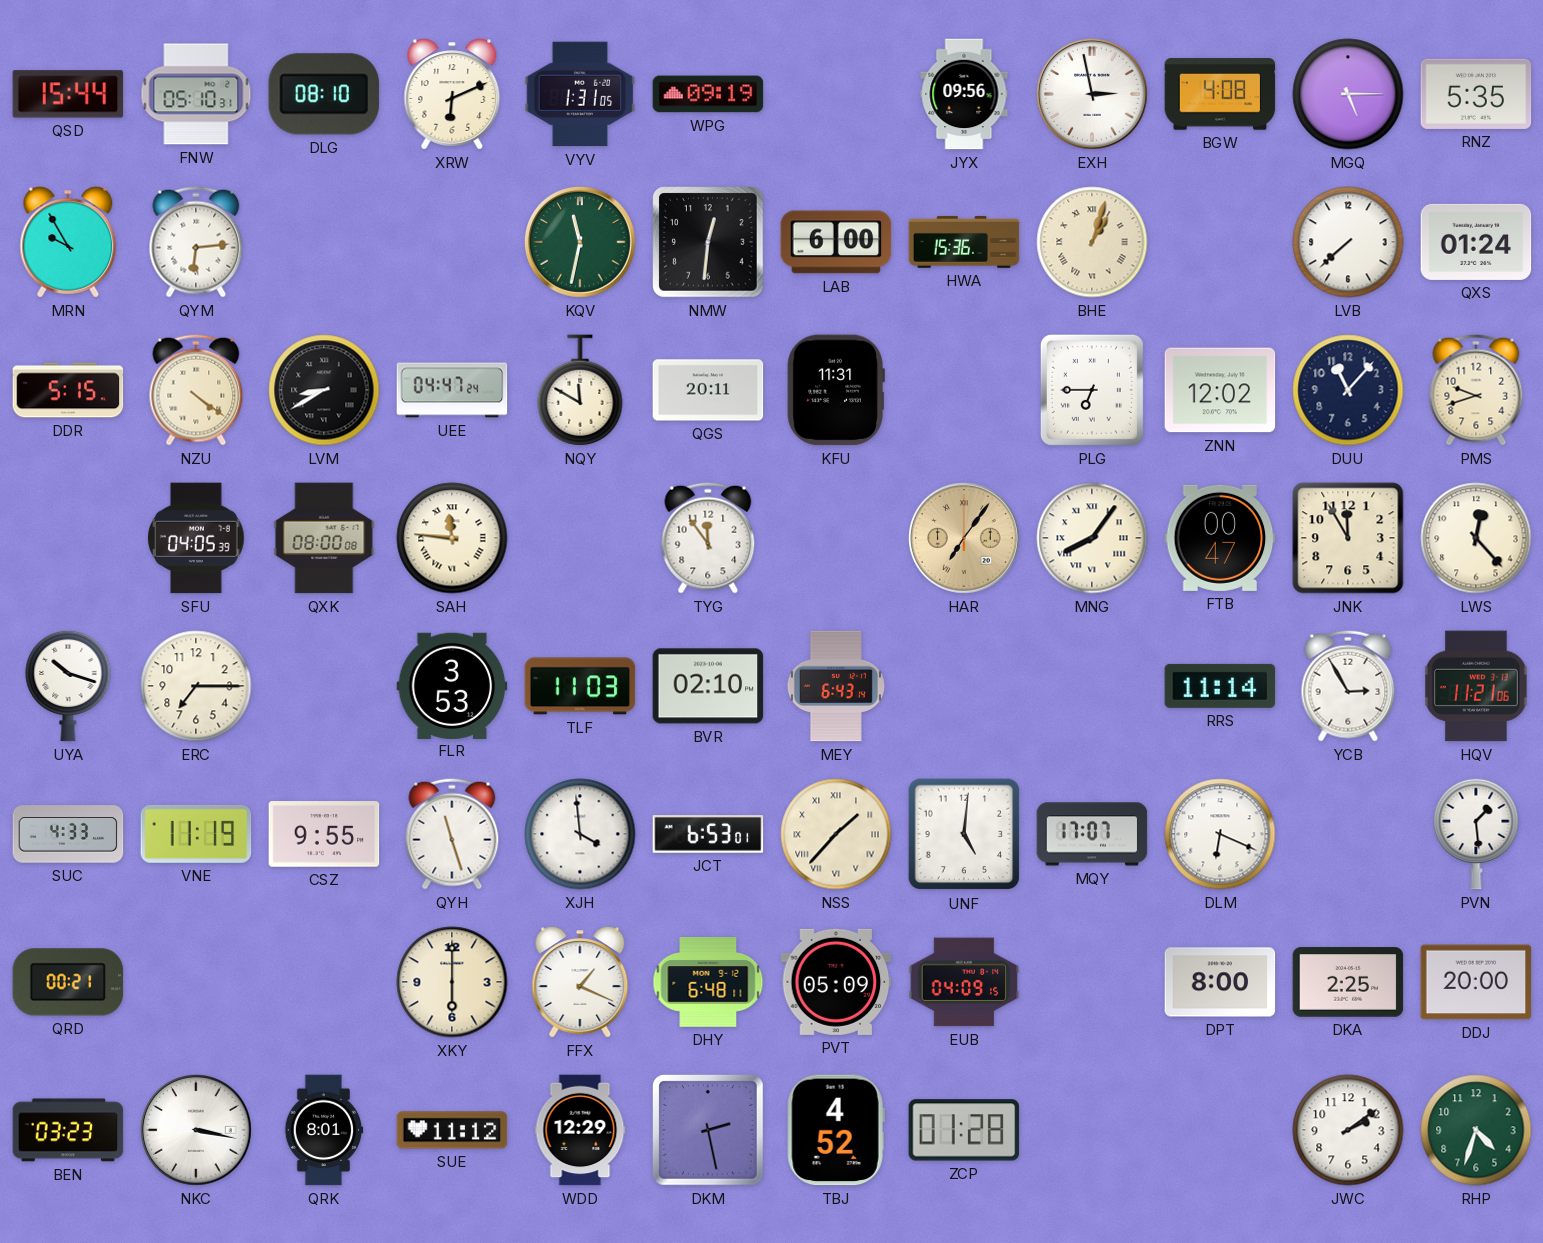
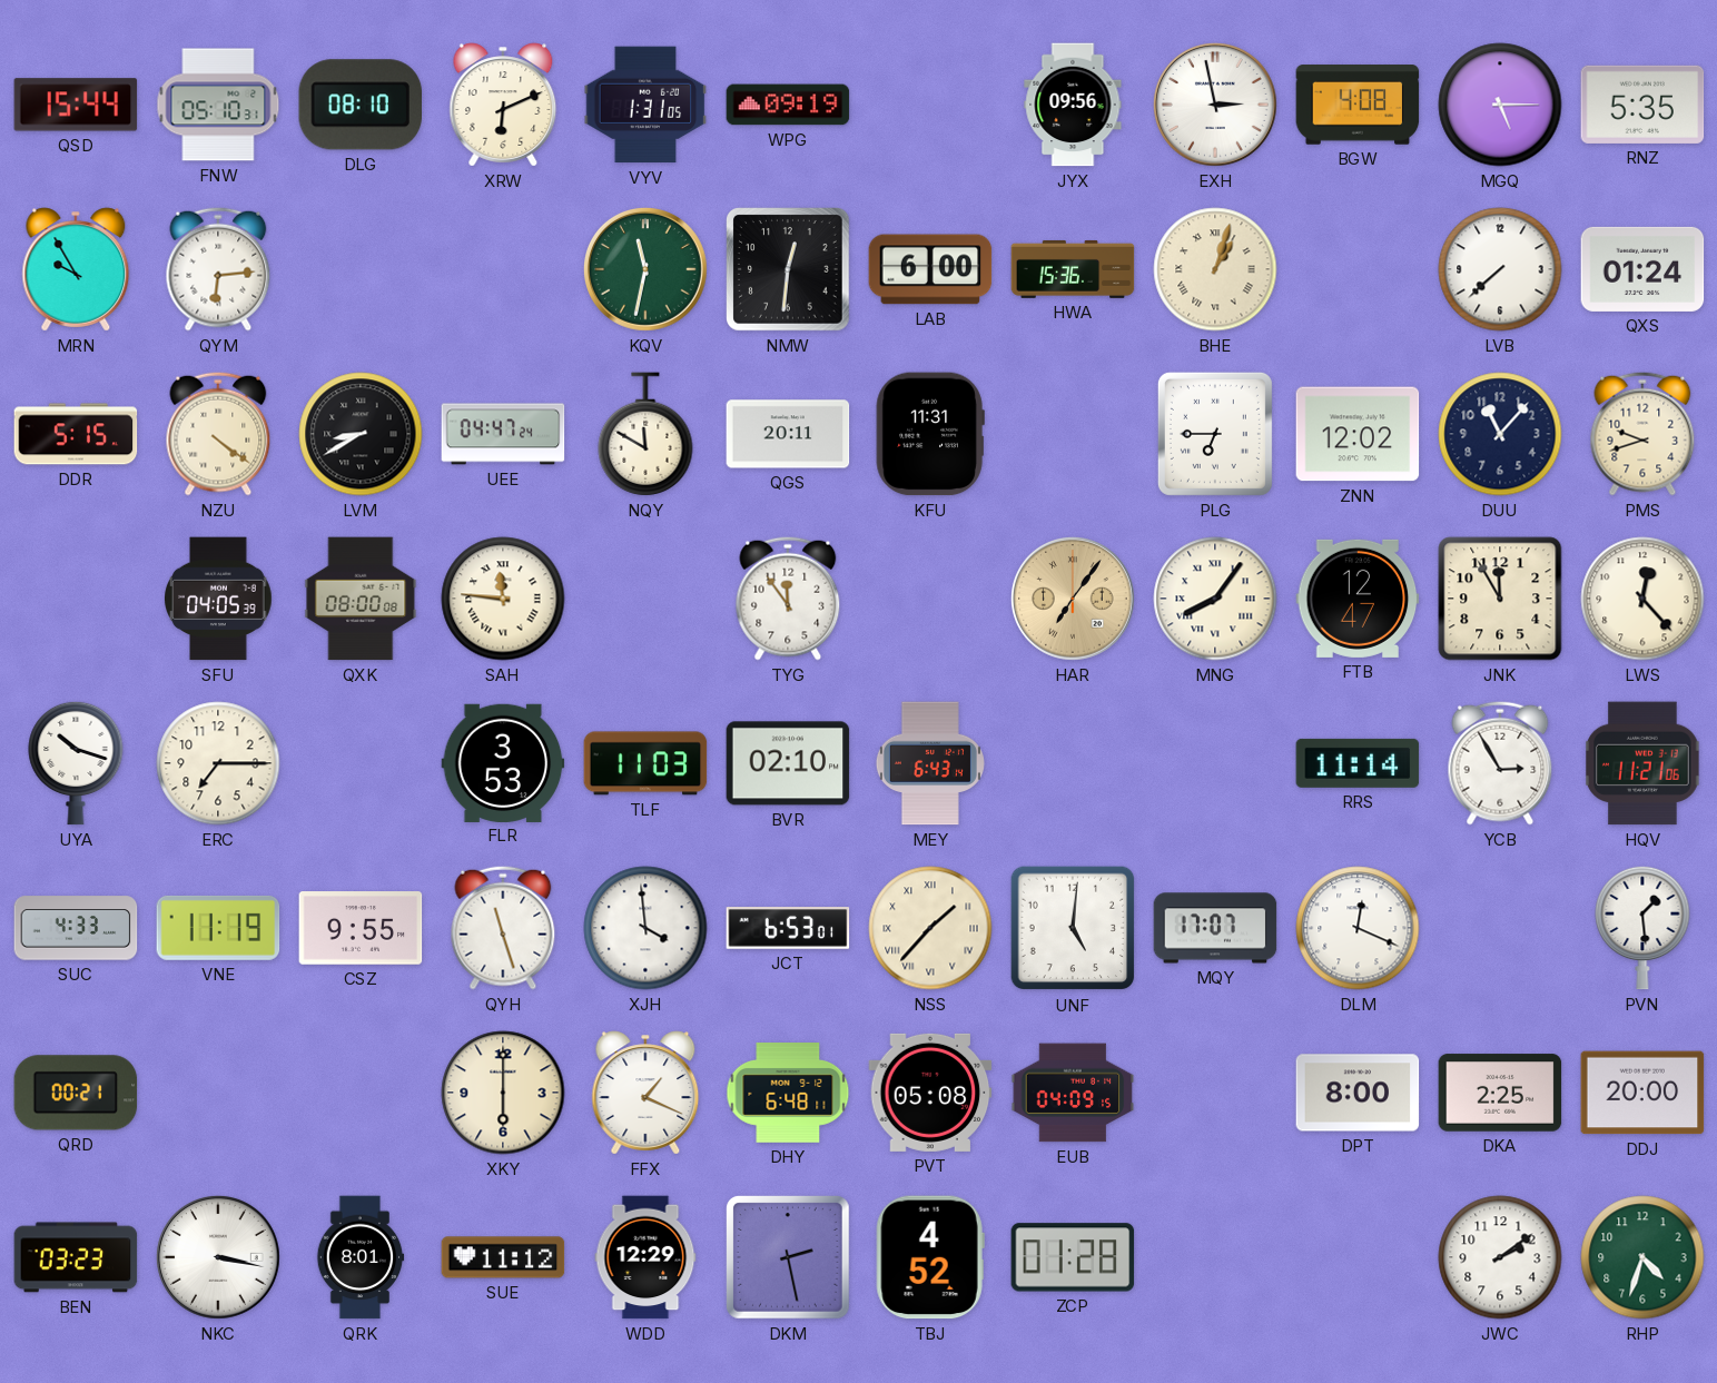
FTB: 00:47 -> 12:47 (1358, 599)
DLM: 6:19 -> 12:19 (1358, 928)
PVT: 05:09 -> 05:08 (930, 1093)
